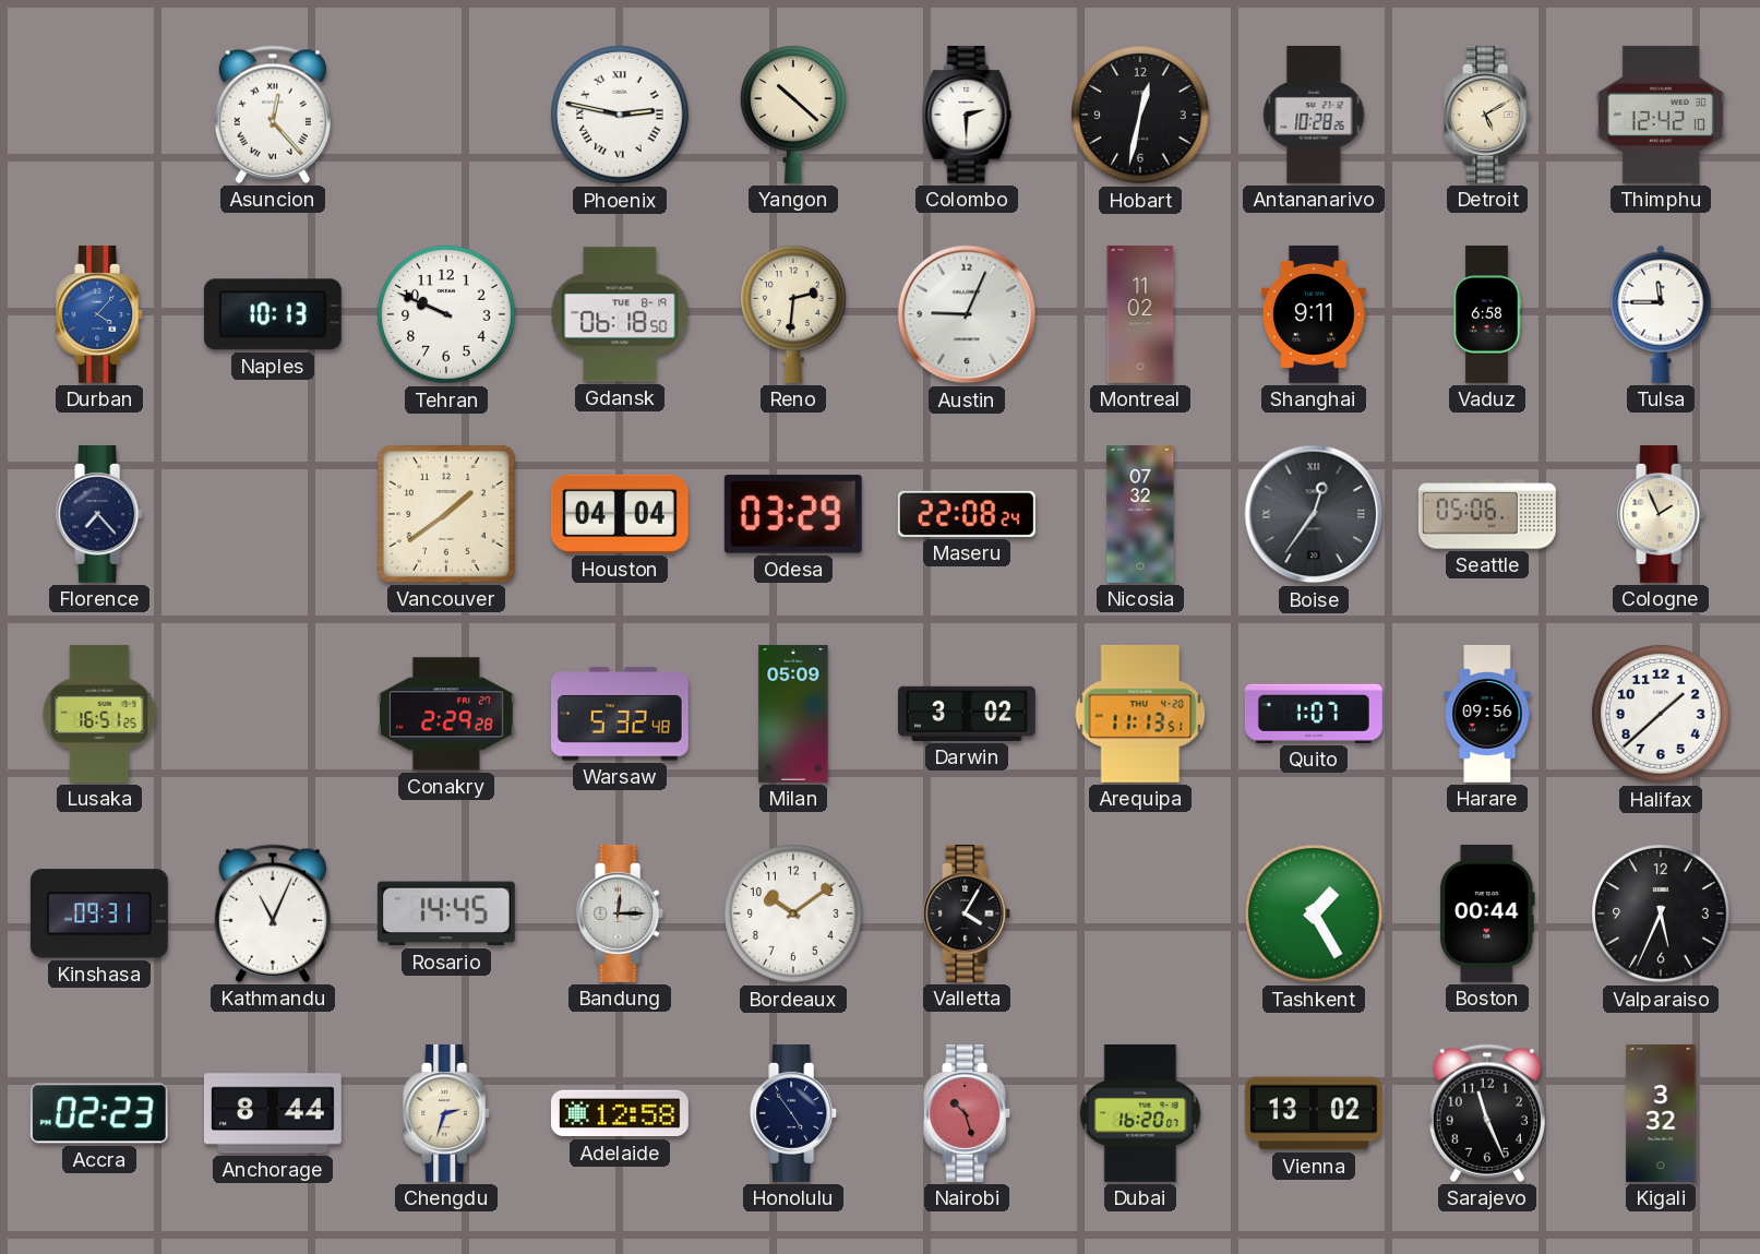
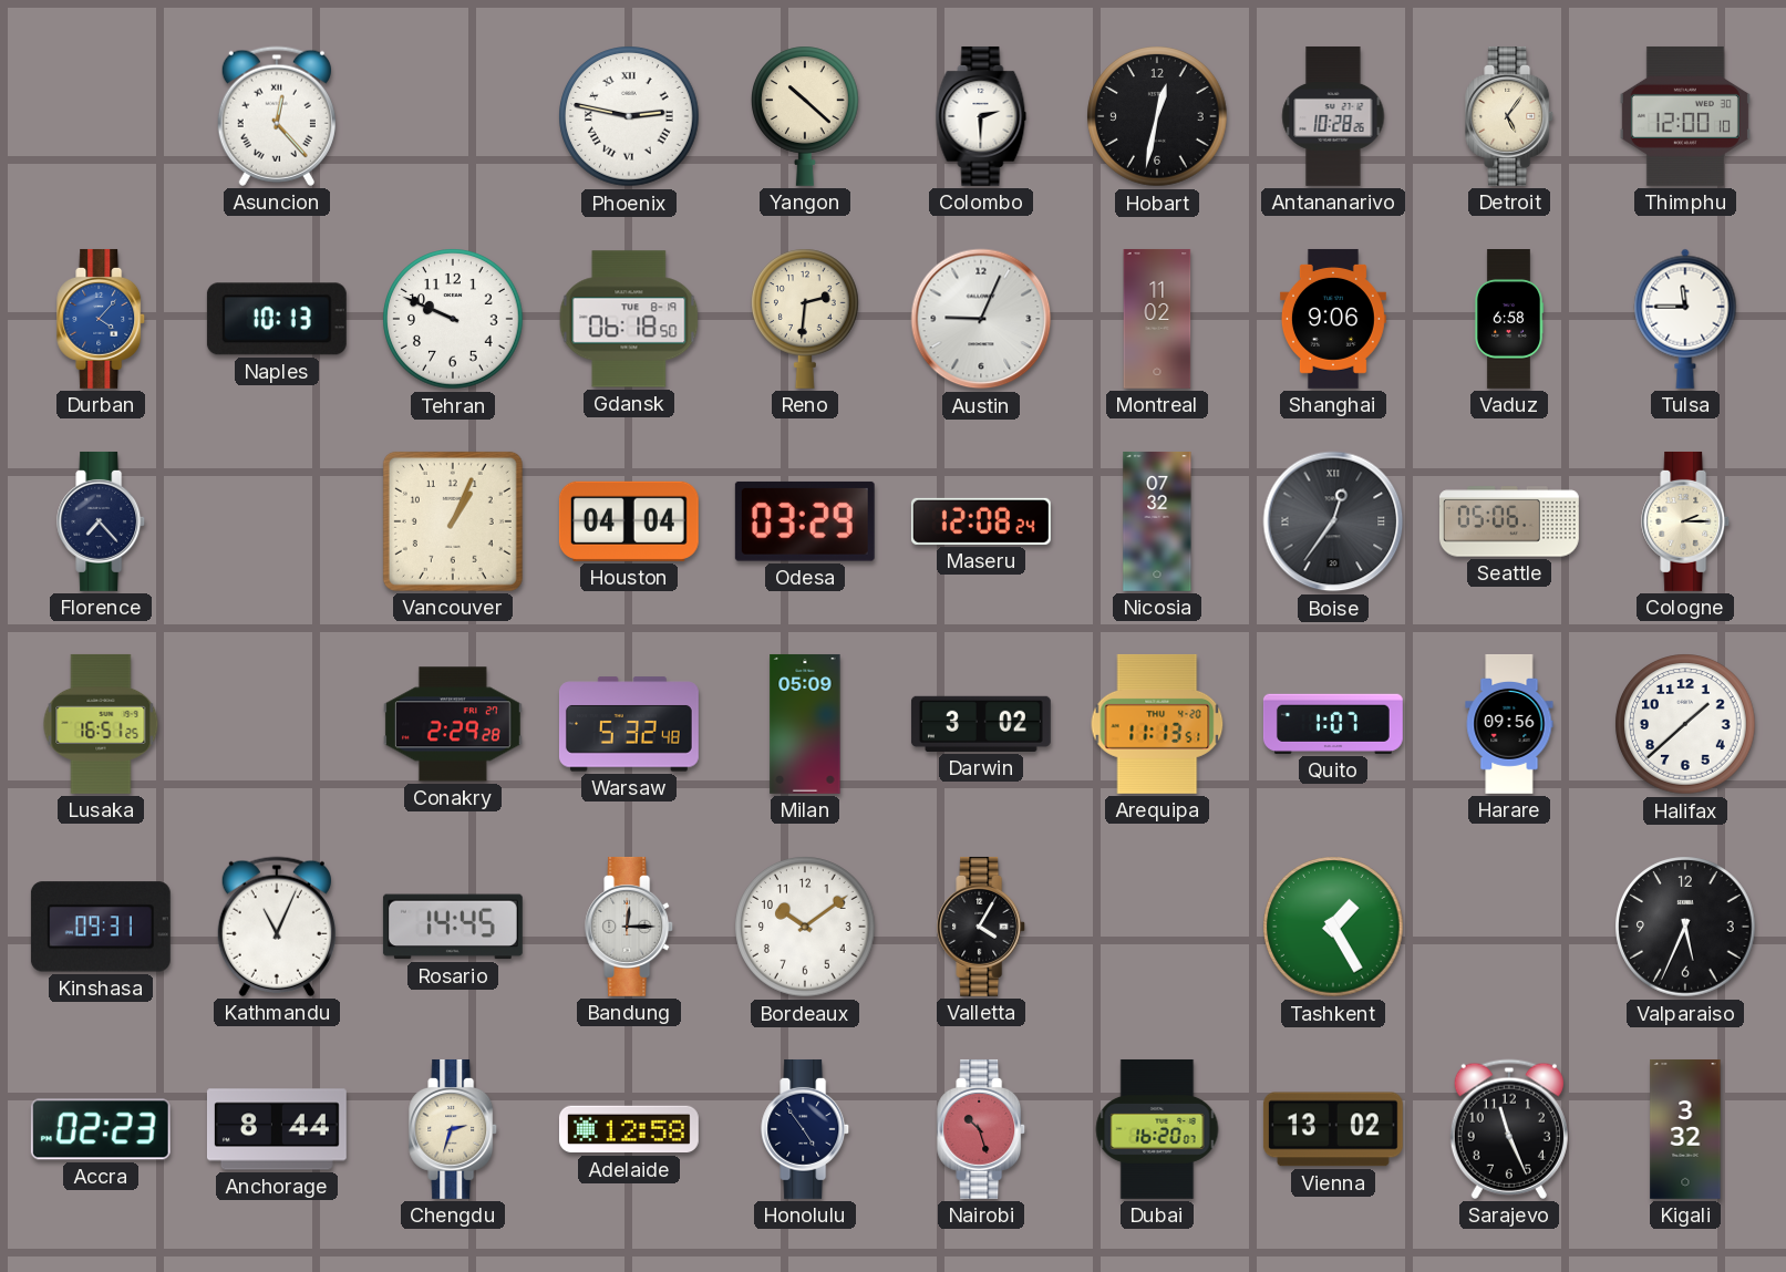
Detroit: 5:10 -> 5:06 (1510, 116)
Thimphu: 12:42 -> 12:00 (1685, 116)
Shanghai: 9:11 -> 9:06 (1333, 319)
Vancouver: 1:39 -> 1:04 (453, 521)
Maseru: 22:08 -> 12:08 (981, 521)
Cologne: 1:56 -> 2:15 (1686, 521)
Boston: 00:44 -> none (1488, 913)
